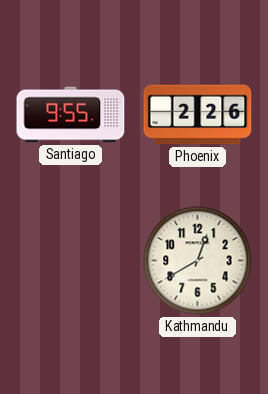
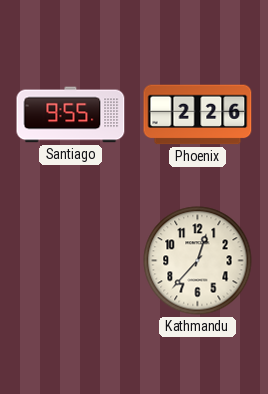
Kathmandu: 12:40 -> 12:37 (198, 261)
